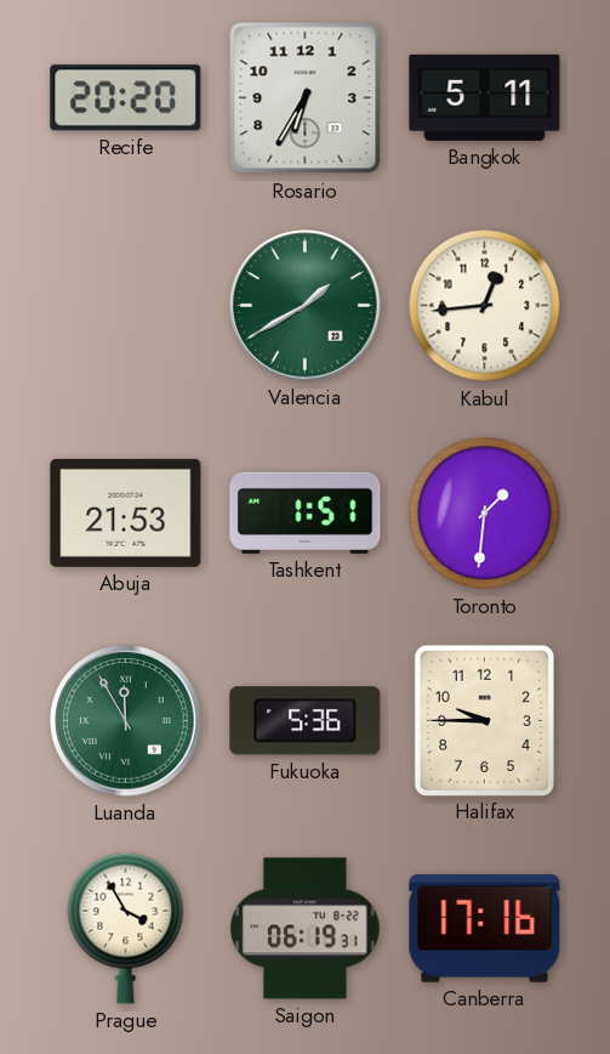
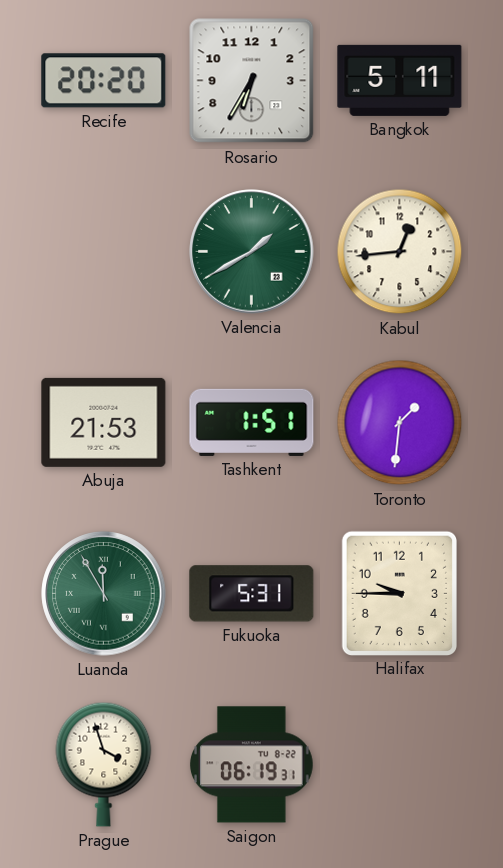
Fukuoka: 5:36 -> 5:31 (252, 594)
Prague: 3:55 -> 3:57 (104, 764)
Canberra: 17:16 -> none (485, 928)
